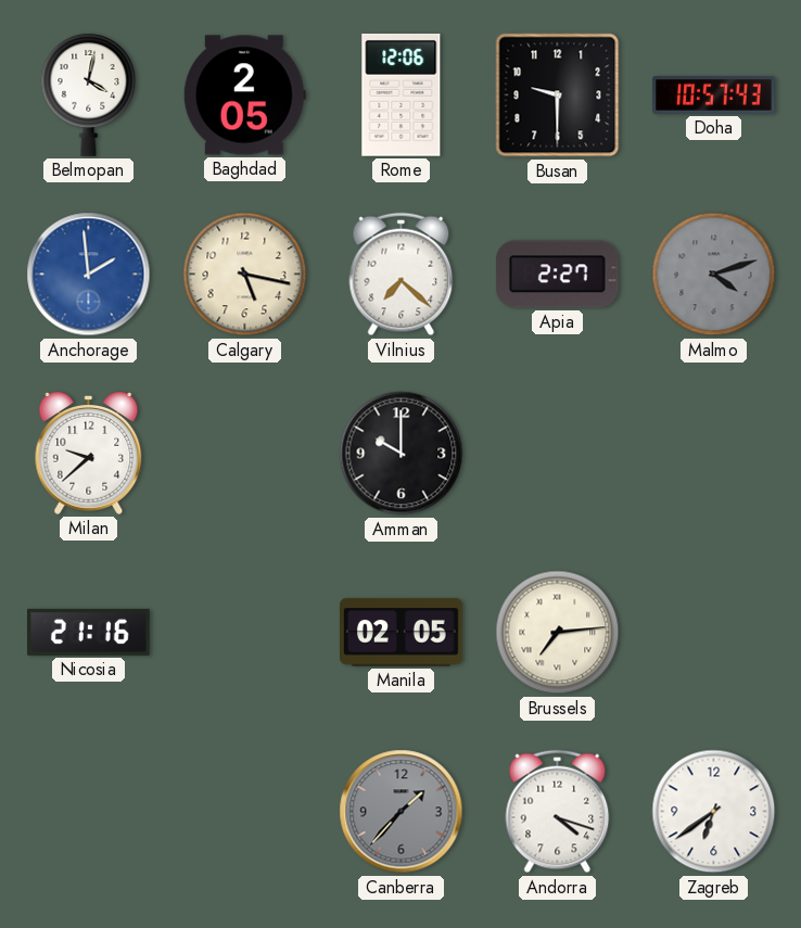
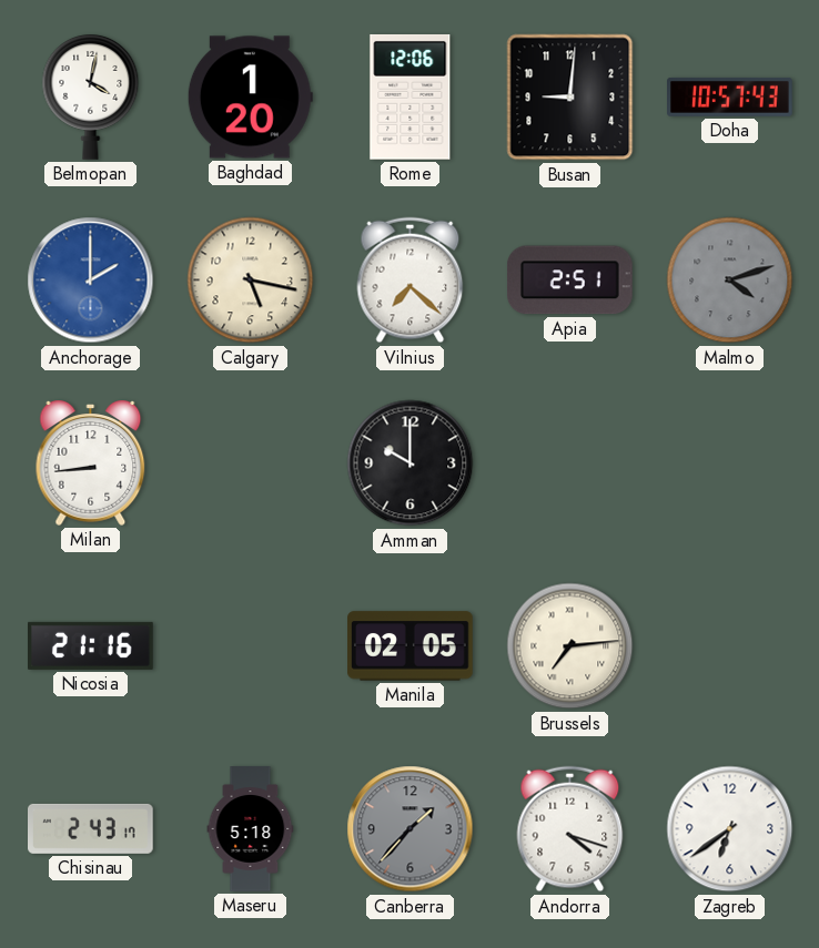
Baghdad: 2:05 -> 1:20 (250, 98)
Busan: 9:30 -> 9:01 (570, 98)
Anchorage: 1:59 -> 2:00 (91, 281)
Apia: 2:27 -> 2:51 (569, 281)
Milan: 9:38 -> 8:44 (91, 462)
Chisinau: none -> 2:43 (91, 828)
Maseru: none -> 5:18 (251, 829)
